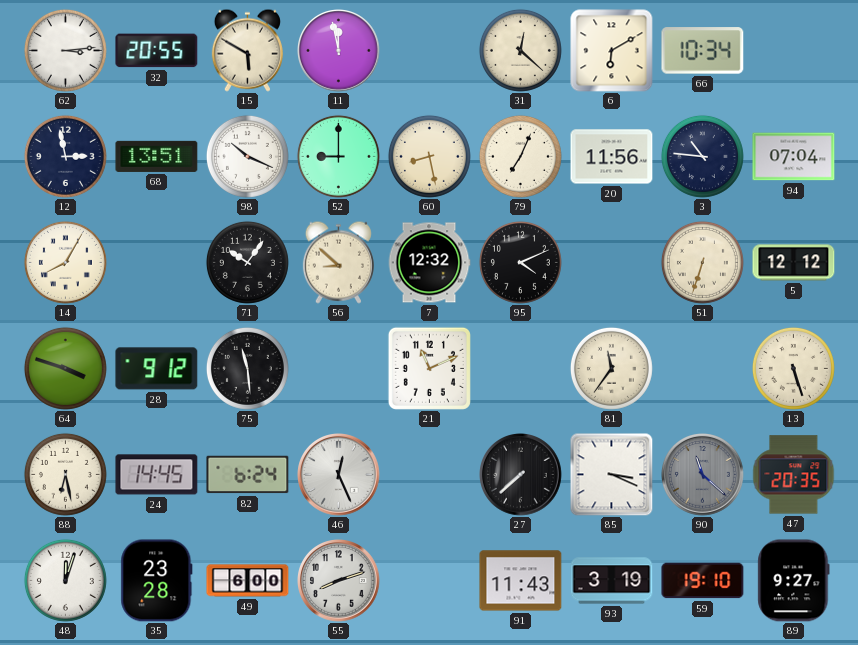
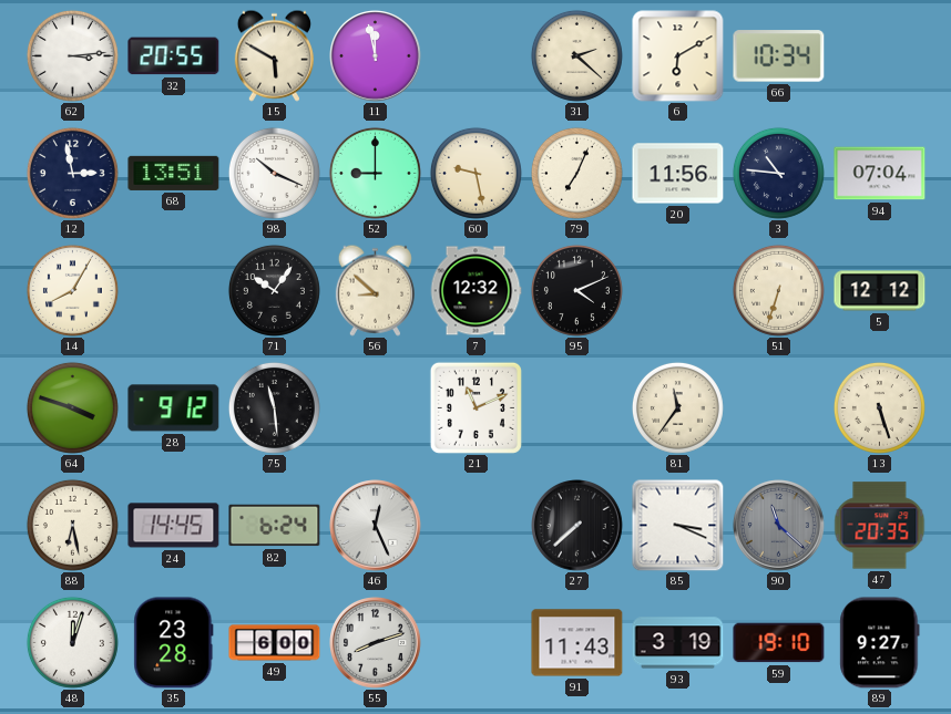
31: 12:22 -> 2:22 (576, 55)
60: 8:28 -> 9:28 (475, 173)
